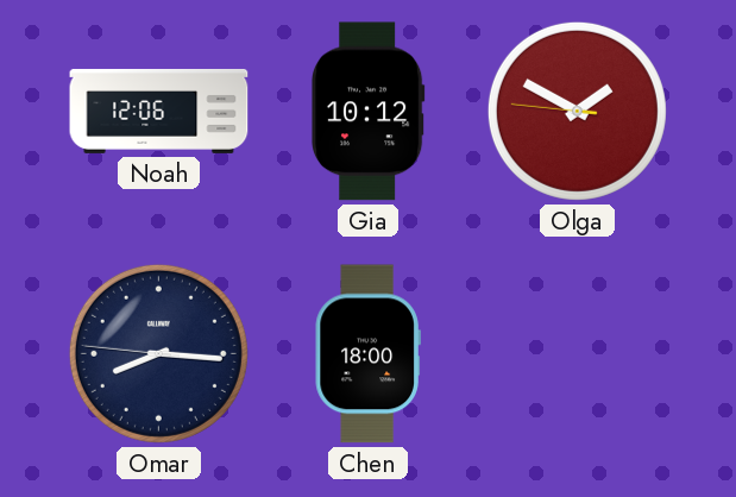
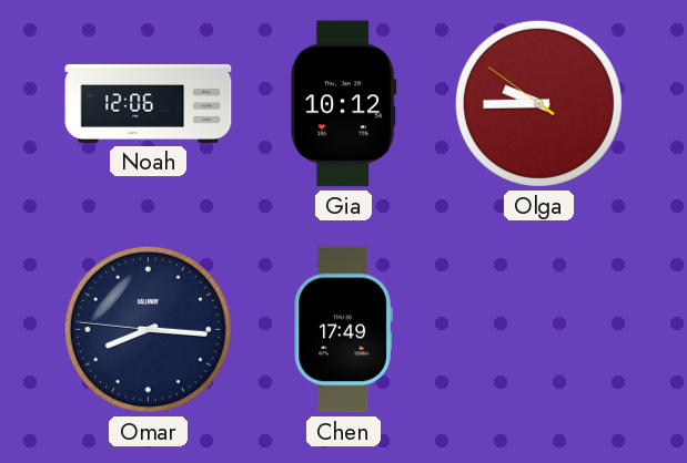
Olga: 1:49 -> 9:44 (538, 103)
Chen: 18:00 -> 17:49 (343, 330)
